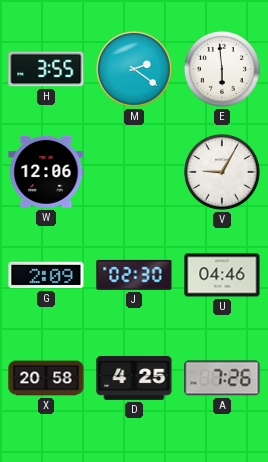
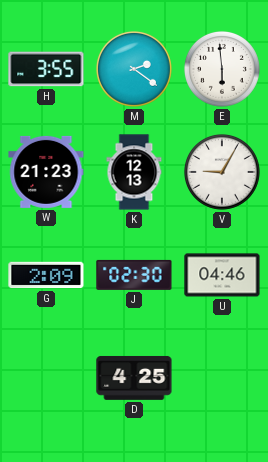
W: 12:06 -> 21:23 (46, 172)
K: none -> 12:13 (134, 172)
X: 20:58 -> none (46, 378)
A: 7:26 -> none (222, 378)
